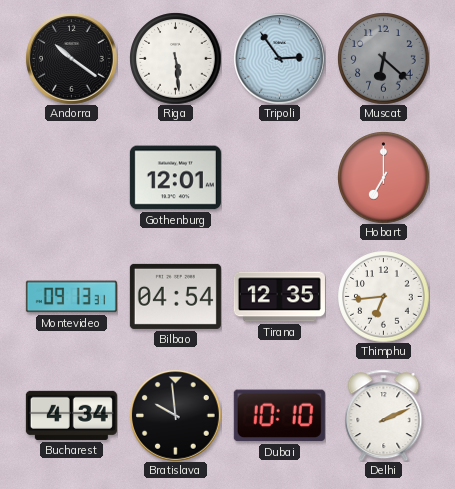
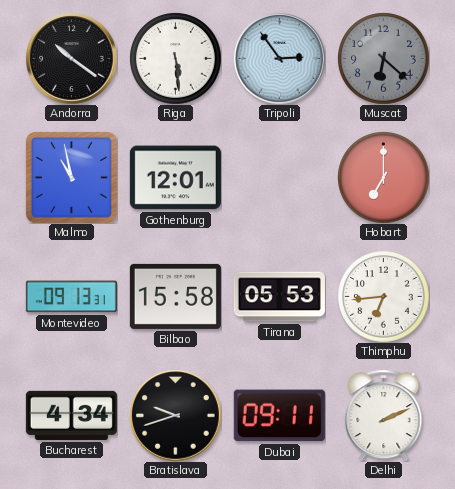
Malmo: none -> 10:58 (71, 177)
Bilbao: 04:54 -> 15:58 (175, 296)
Tirana: 12:35 -> 05:53 (279, 297)
Bratislava: 9:59 -> 9:42 (176, 416)
Dubai: 10:10 -> 09:11 (279, 416)
